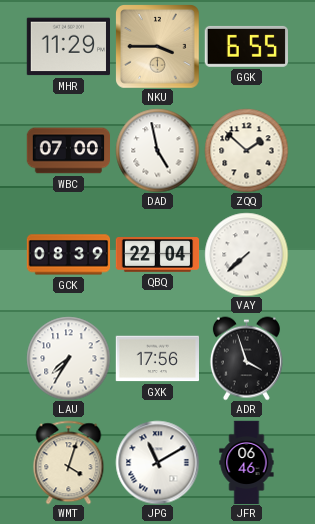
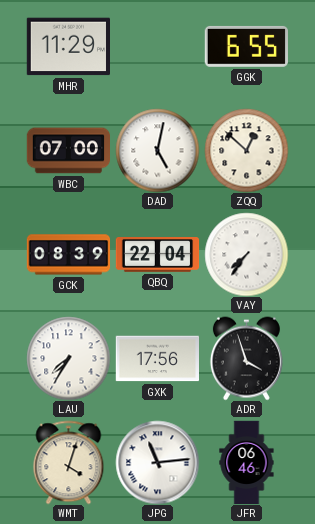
NKU: 3:45 -> none (158, 47)
DAD: 4:58 -> 5:02 (157, 150)
ZQQ: 1:52 -> 12:52 (246, 150)
VAY: 7:38 -> 7:36 (246, 254)
JPG: 11:10 -> 11:14 (157, 462)
